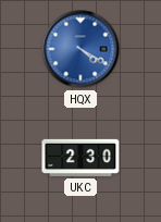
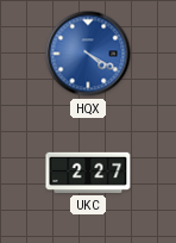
UKC: 2:30 -> 2:27 (88, 173)
